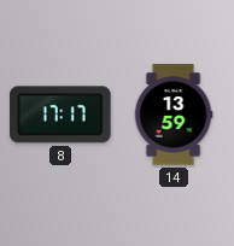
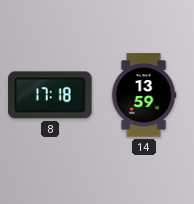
8: 17:17 -> 17:18 (50, 95)
